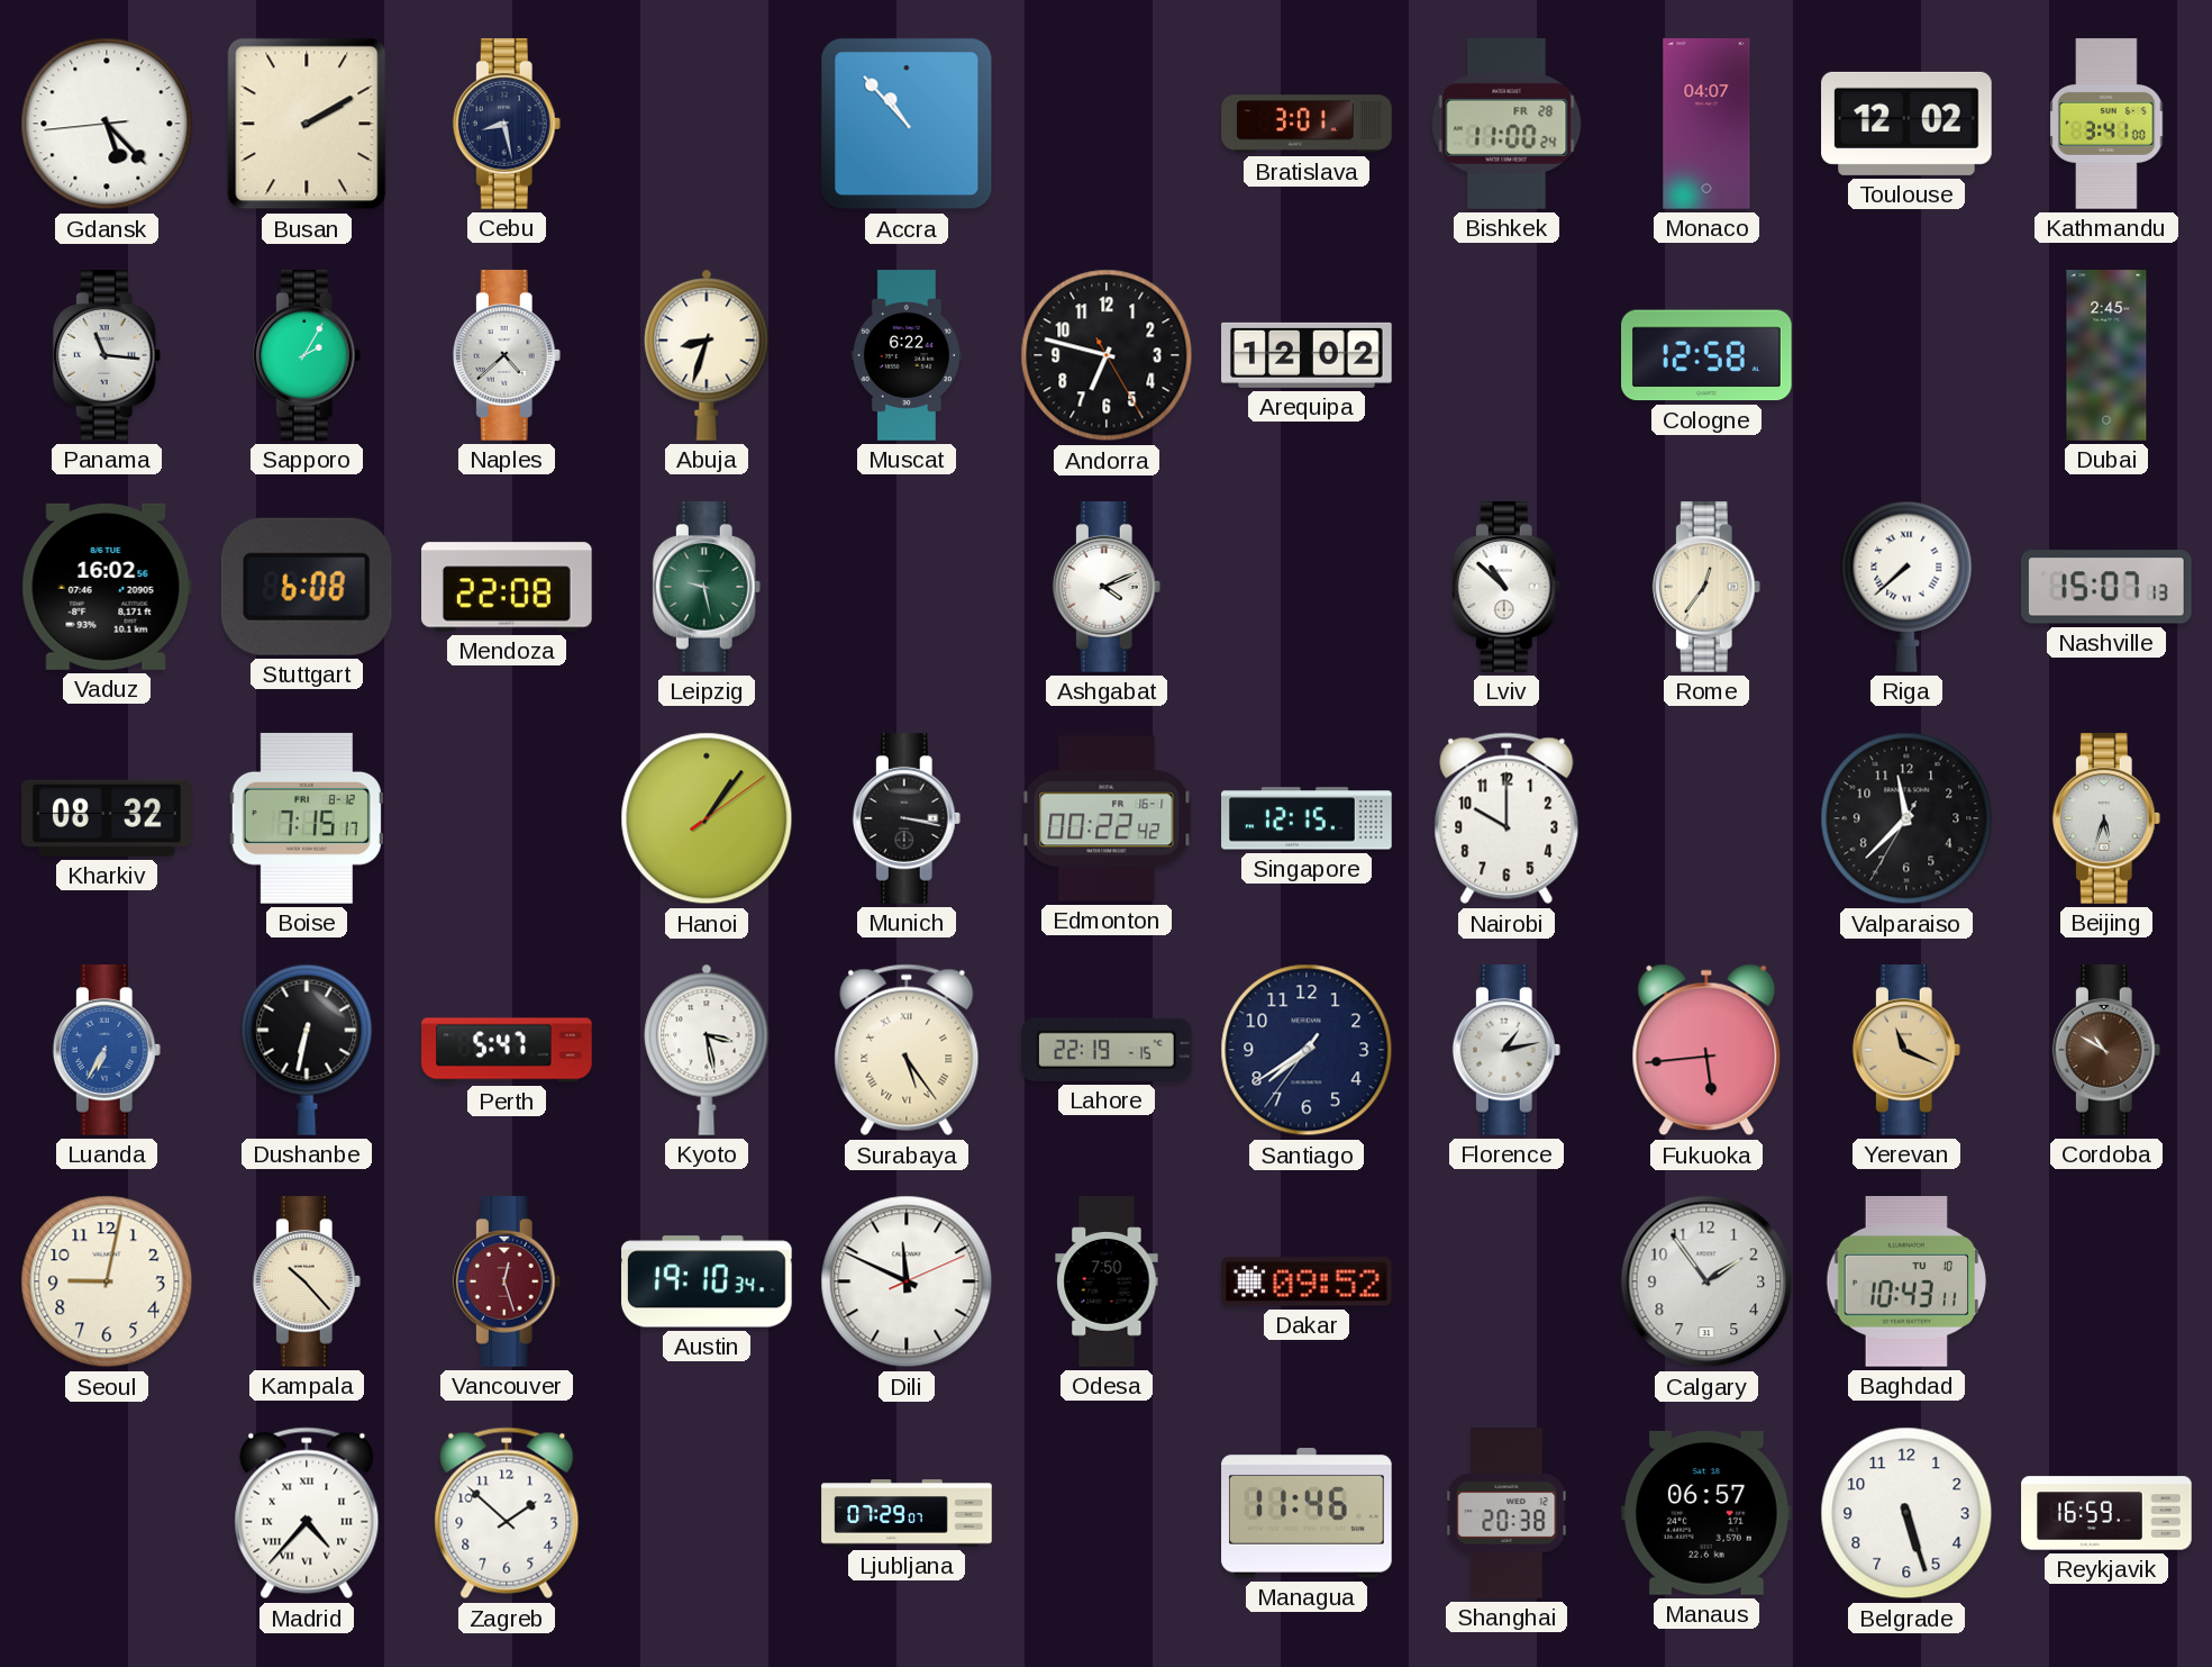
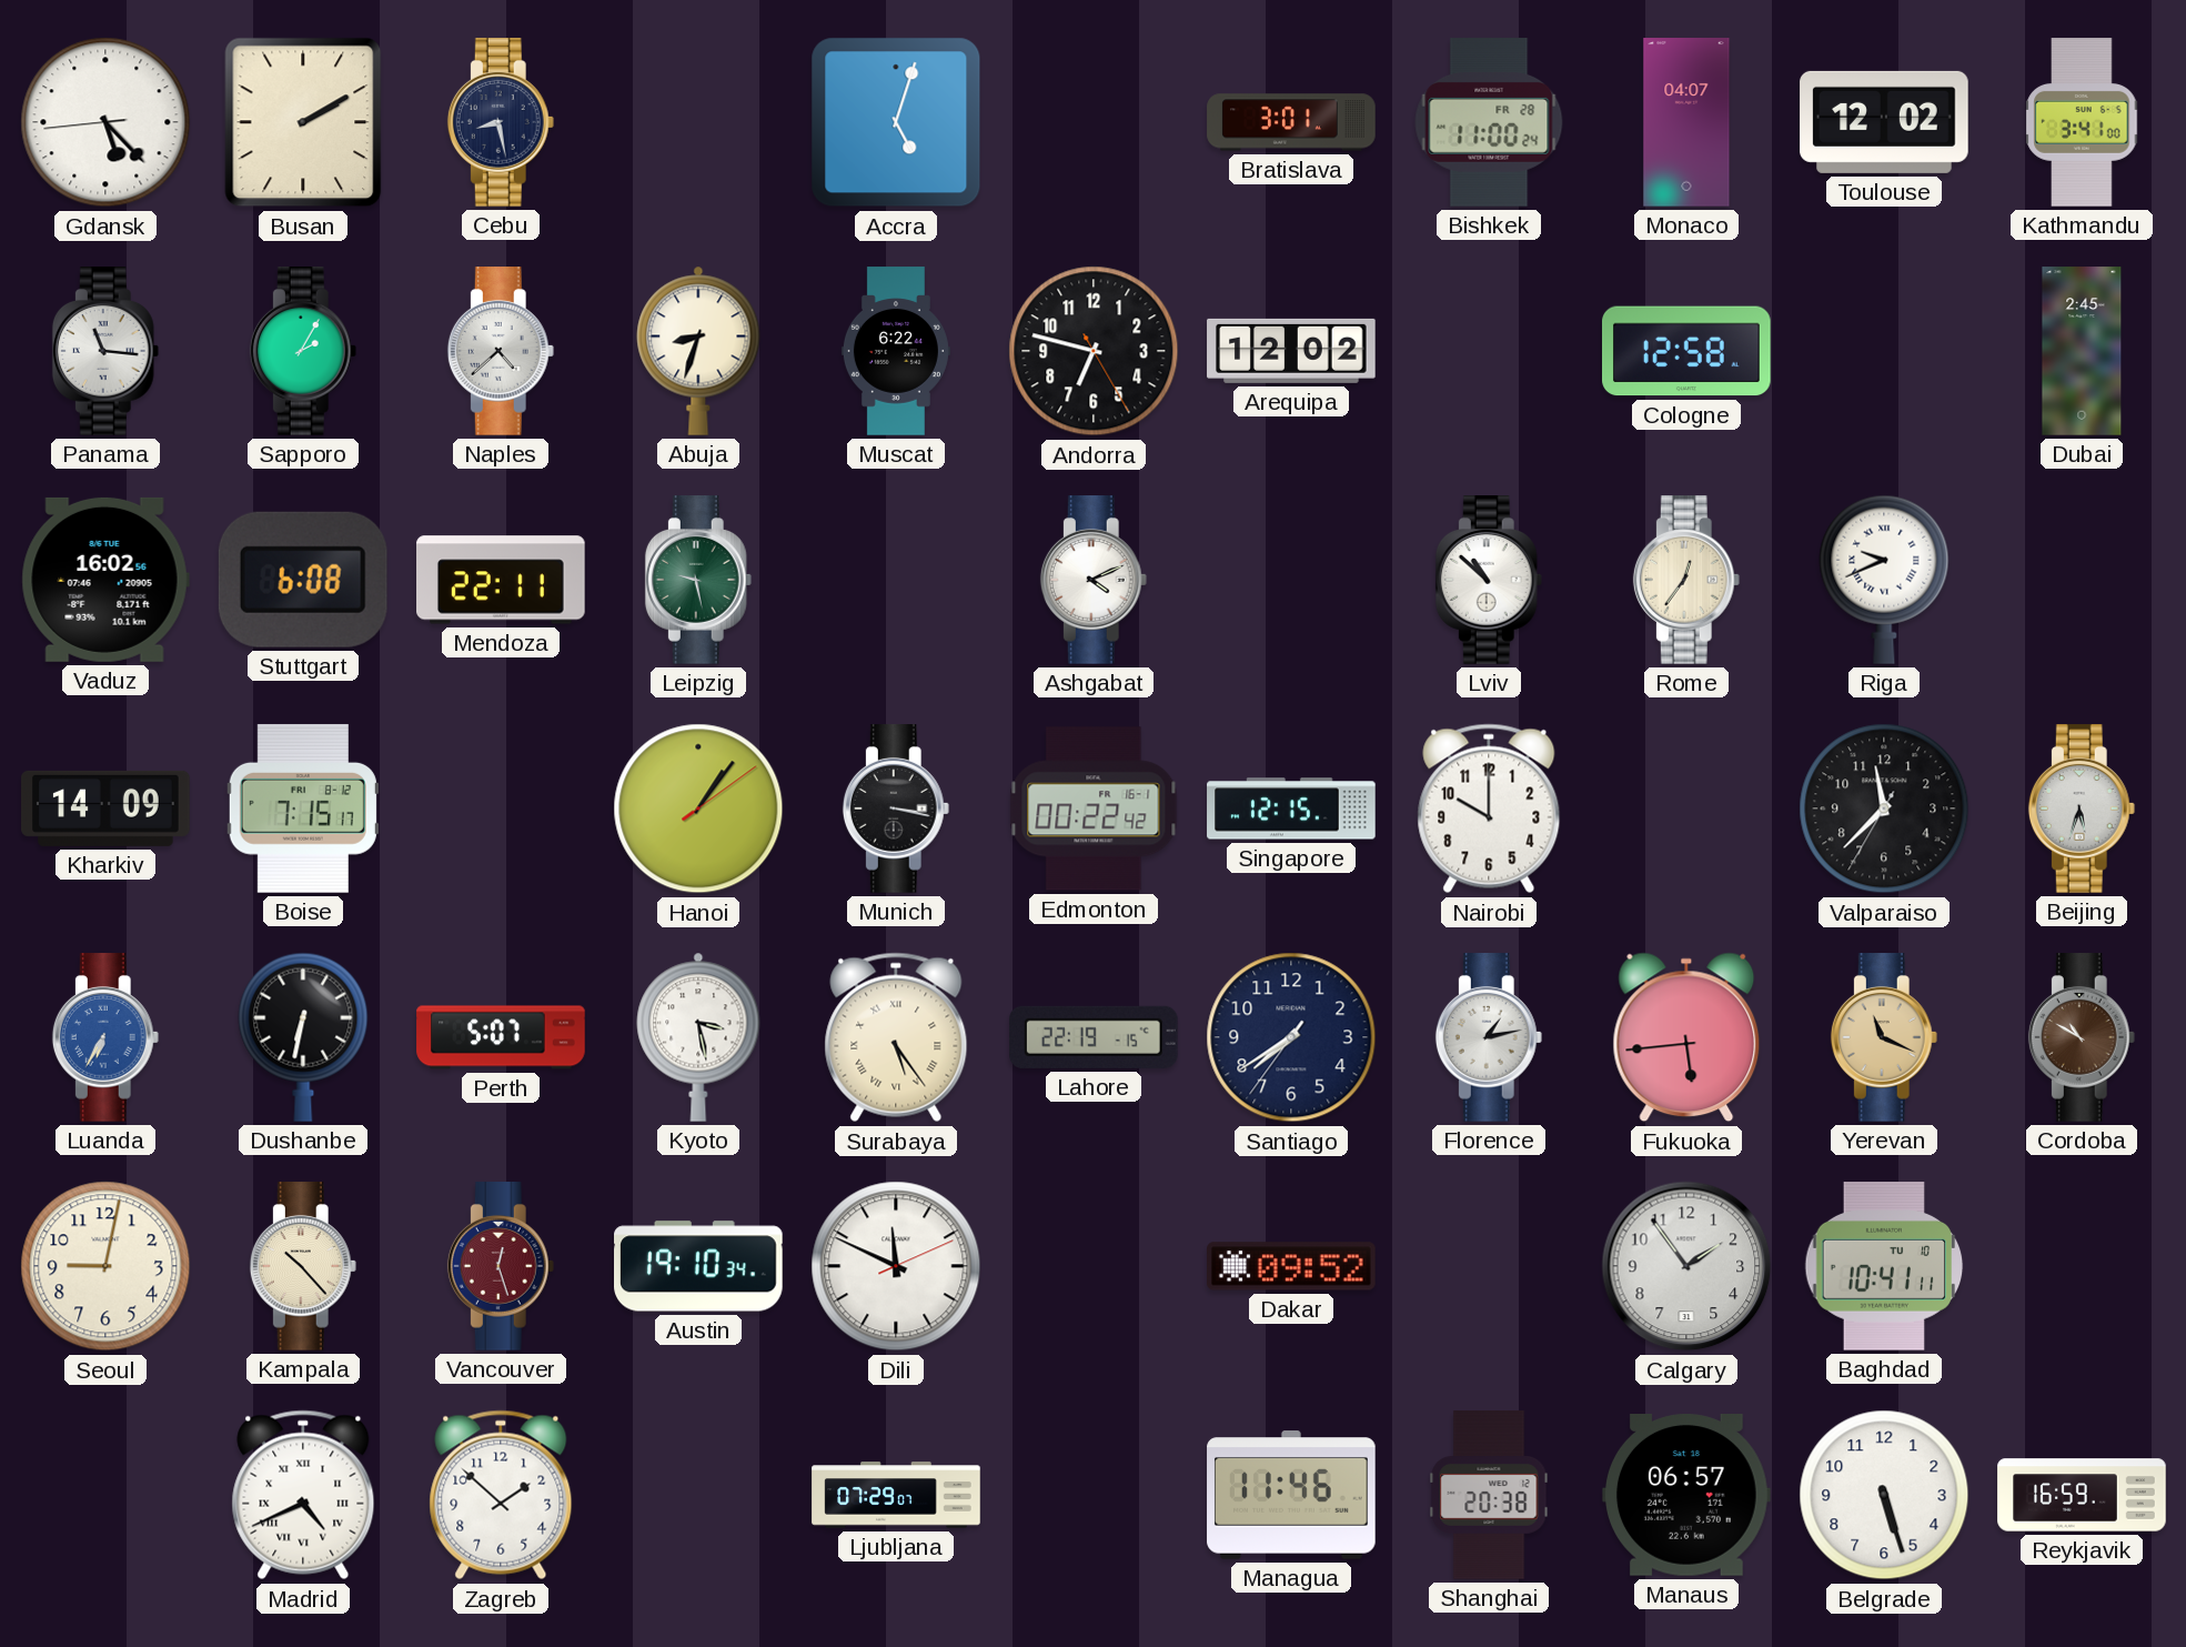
Accra: 10:53 -> 5:03 (896, 122)
Mendoza: 22:08 -> 22:11 (502, 580)
Riga: 7:38 -> 9:41 (1884, 580)
Nashville: 15:07 -> none (2106, 587)
Kharkiv: 08:32 -> 14:09 (105, 809)
Perth: 5:47 -> 5:07 (501, 1037)
Odesa: 7:50 -> none (1107, 1281)
Baghdad: 10:43 -> 10:41 (1884, 1267)
Madrid: 4:37 -> 4:41 (303, 1495)
